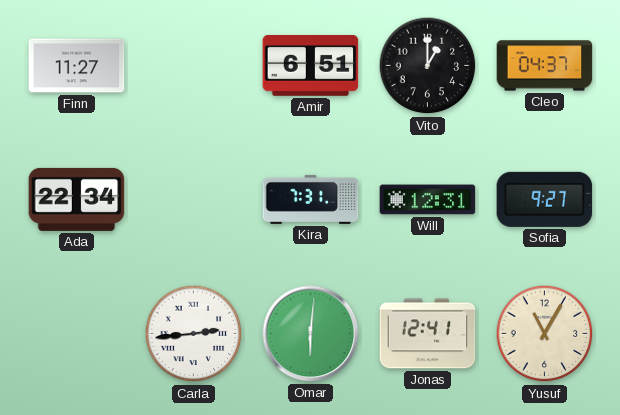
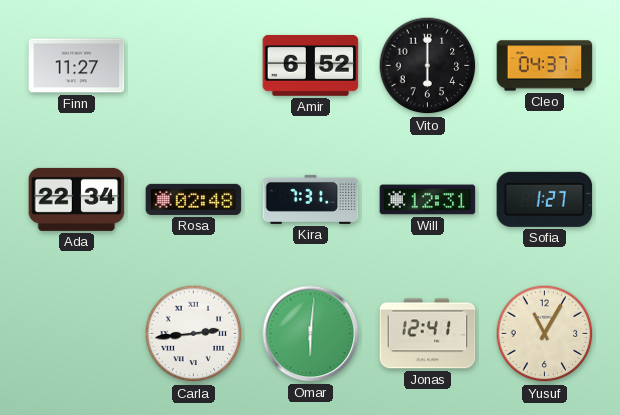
Amir: 6:51 -> 6:52 (311, 65)
Vito: 1:00 -> 6:00 (428, 66)
Rosa: none -> 02:48 (194, 199)
Sofia: 9:27 -> 1:27 (545, 199)
